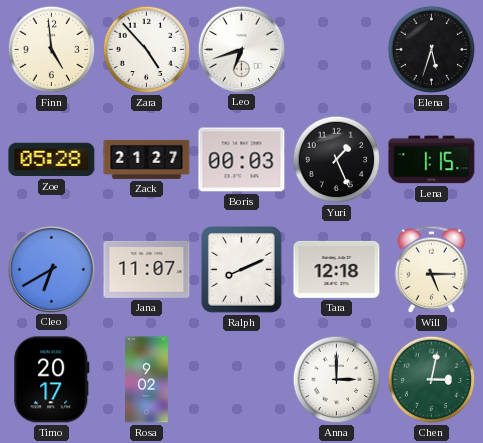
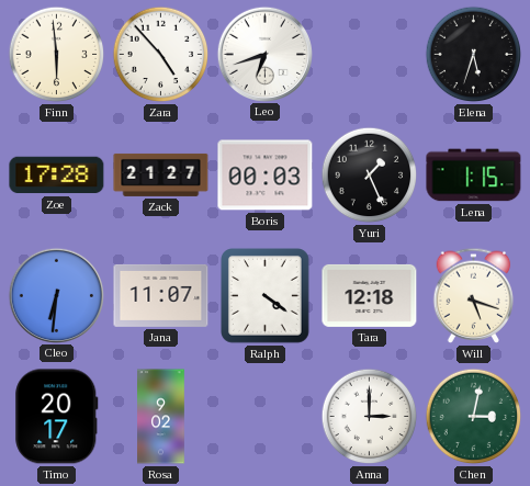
Finn: 4:59 -> 5:59 (57, 55)
Zoe: 05:28 -> 17:28 (57, 176)
Cleo: 6:40 -> 6:31 (56, 295)
Ralph: 8:11 -> 4:21 (266, 296)
Will: 5:15 -> 5:18 (474, 295)
